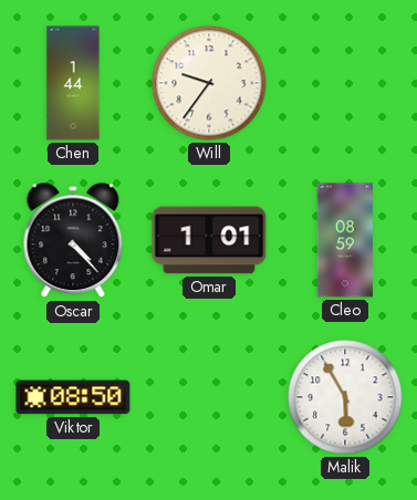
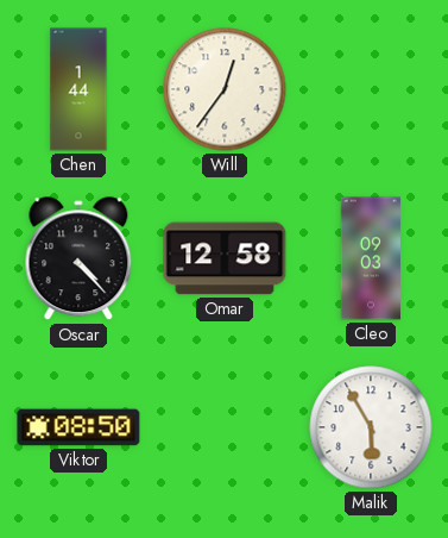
Will: 9:36 -> 12:36 (225, 89)
Omar: 1:01 -> 12:58 (225, 258)
Cleo: 08:59 -> 09:03 (371, 258)
